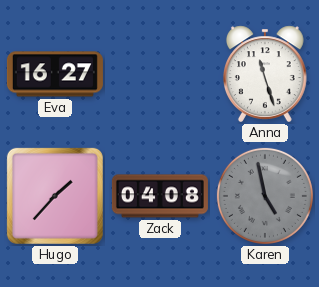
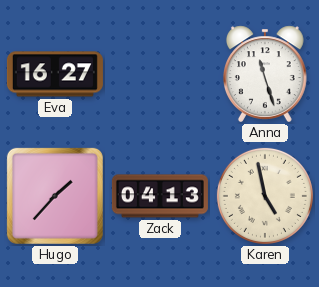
Zack: 04:08 -> 04:13 (160, 196)
Karen dial: grey -> cream (265, 196)
